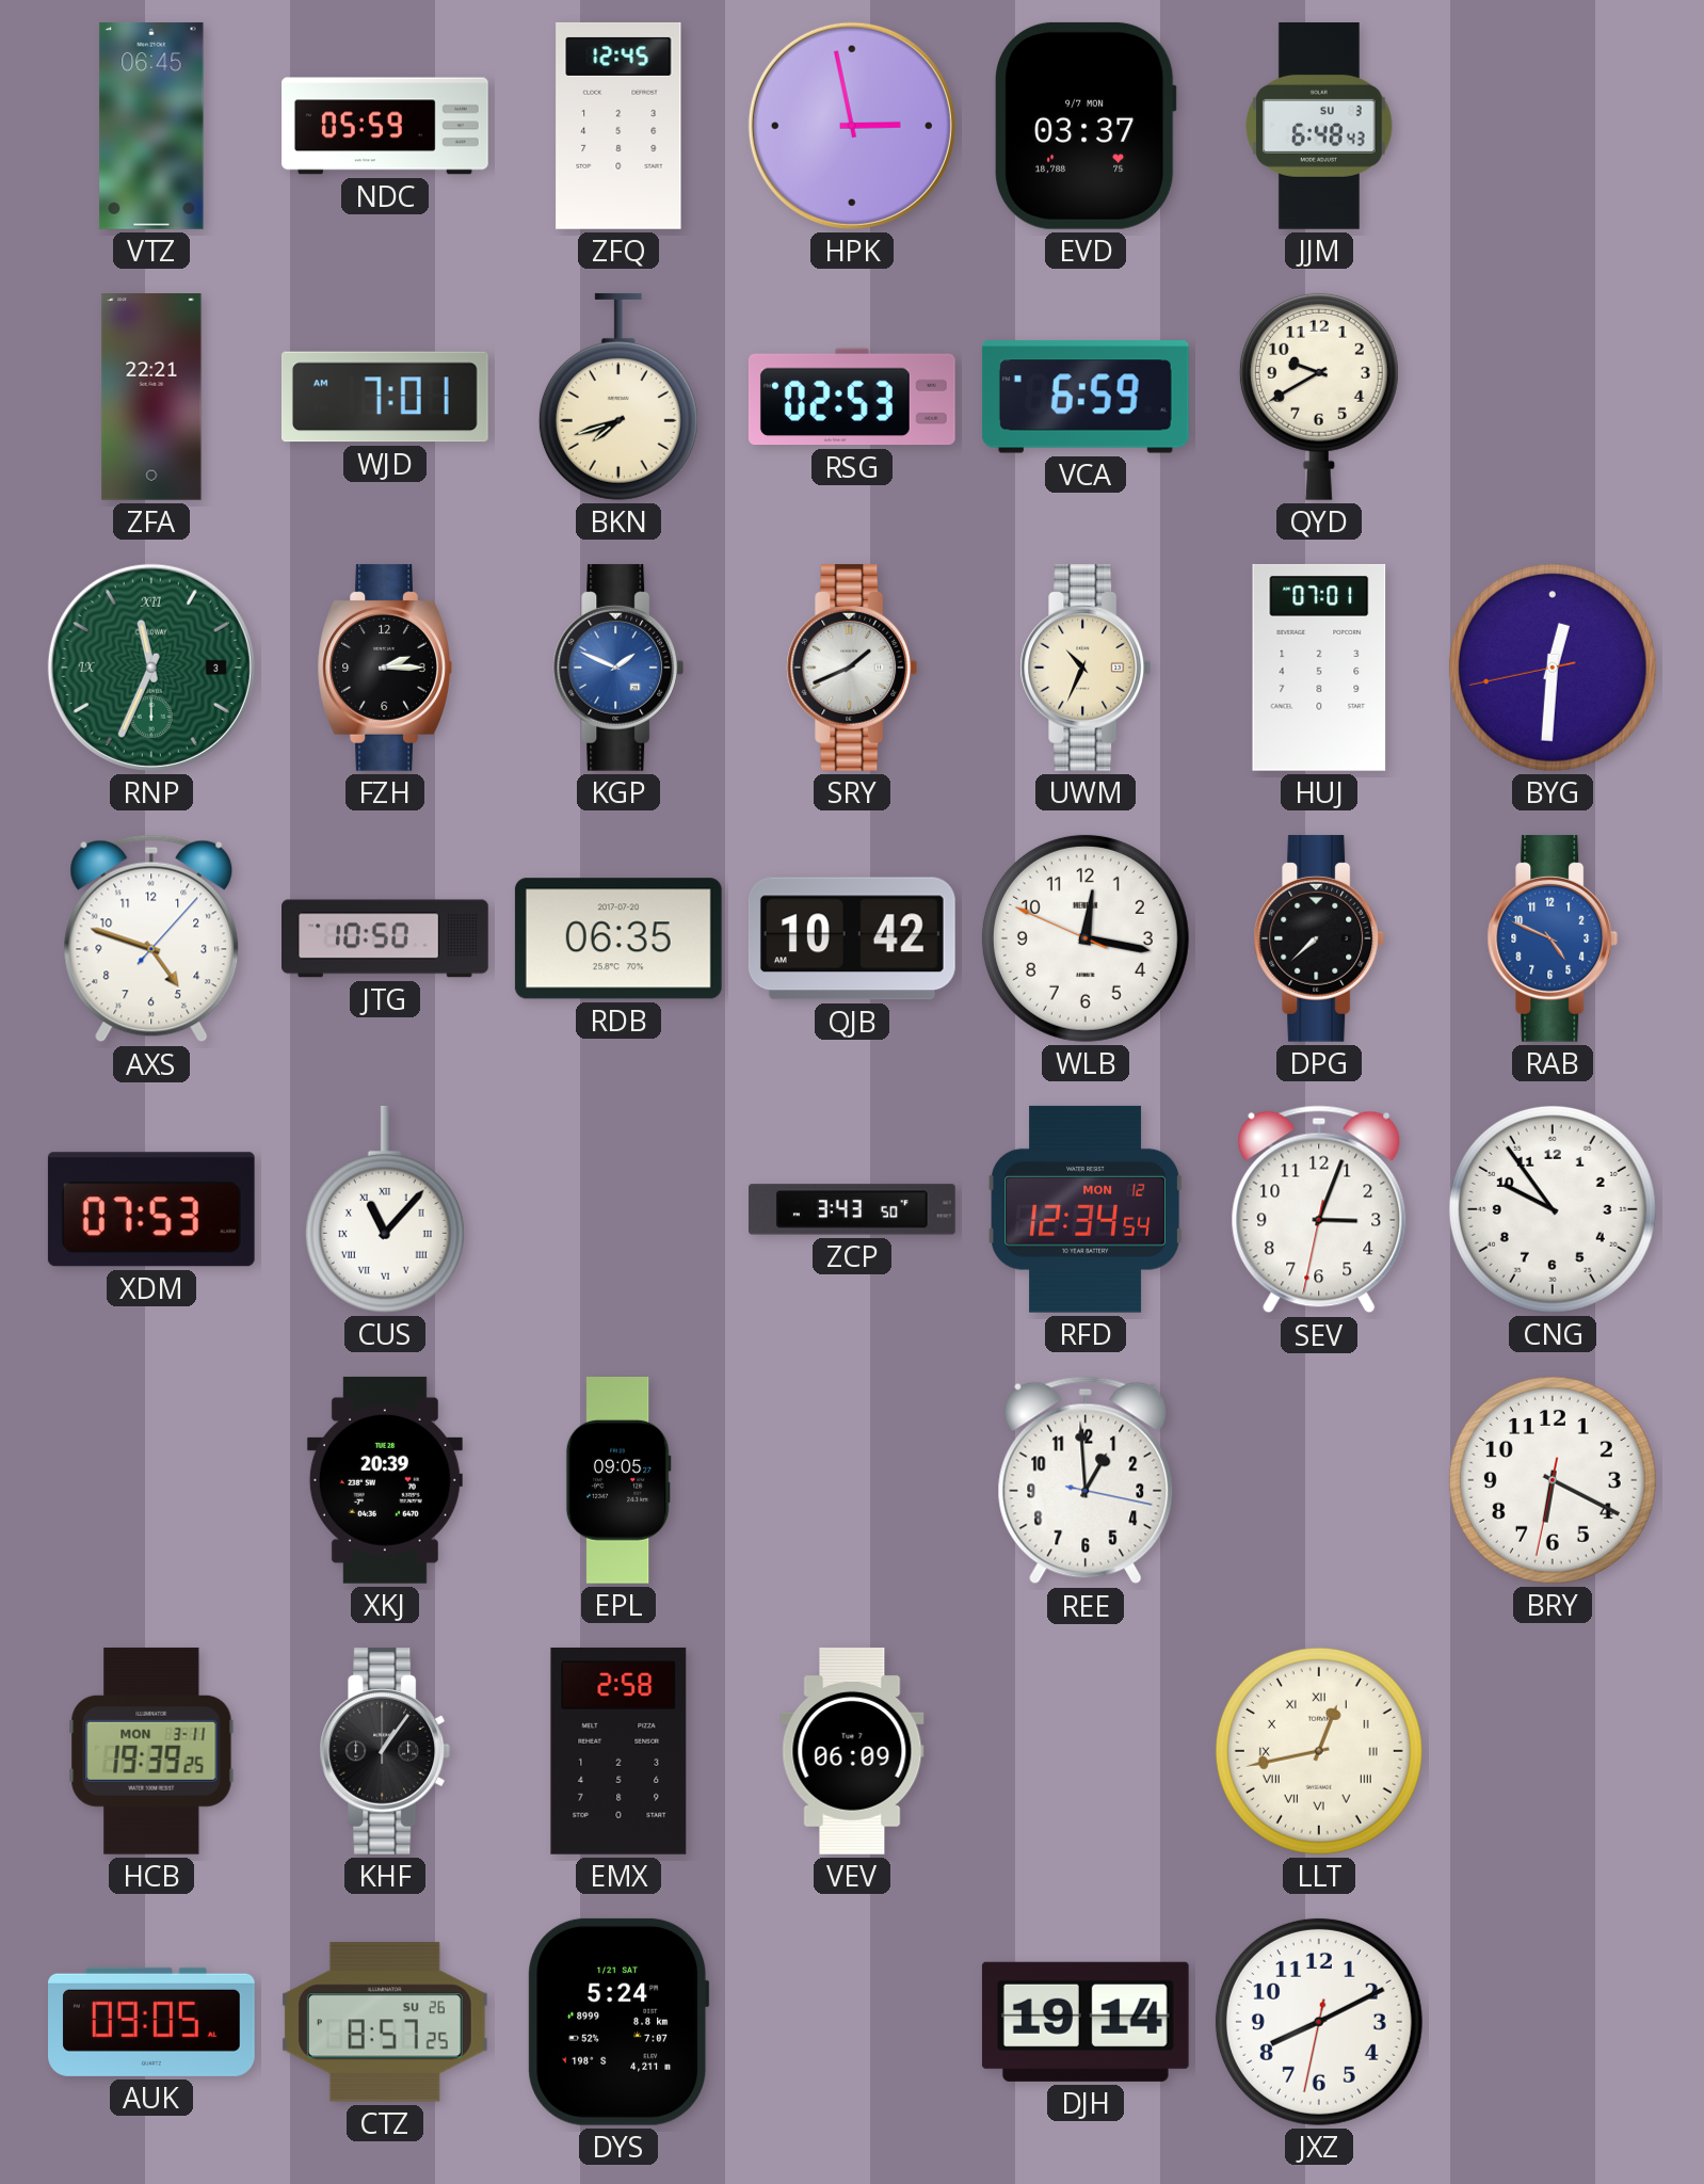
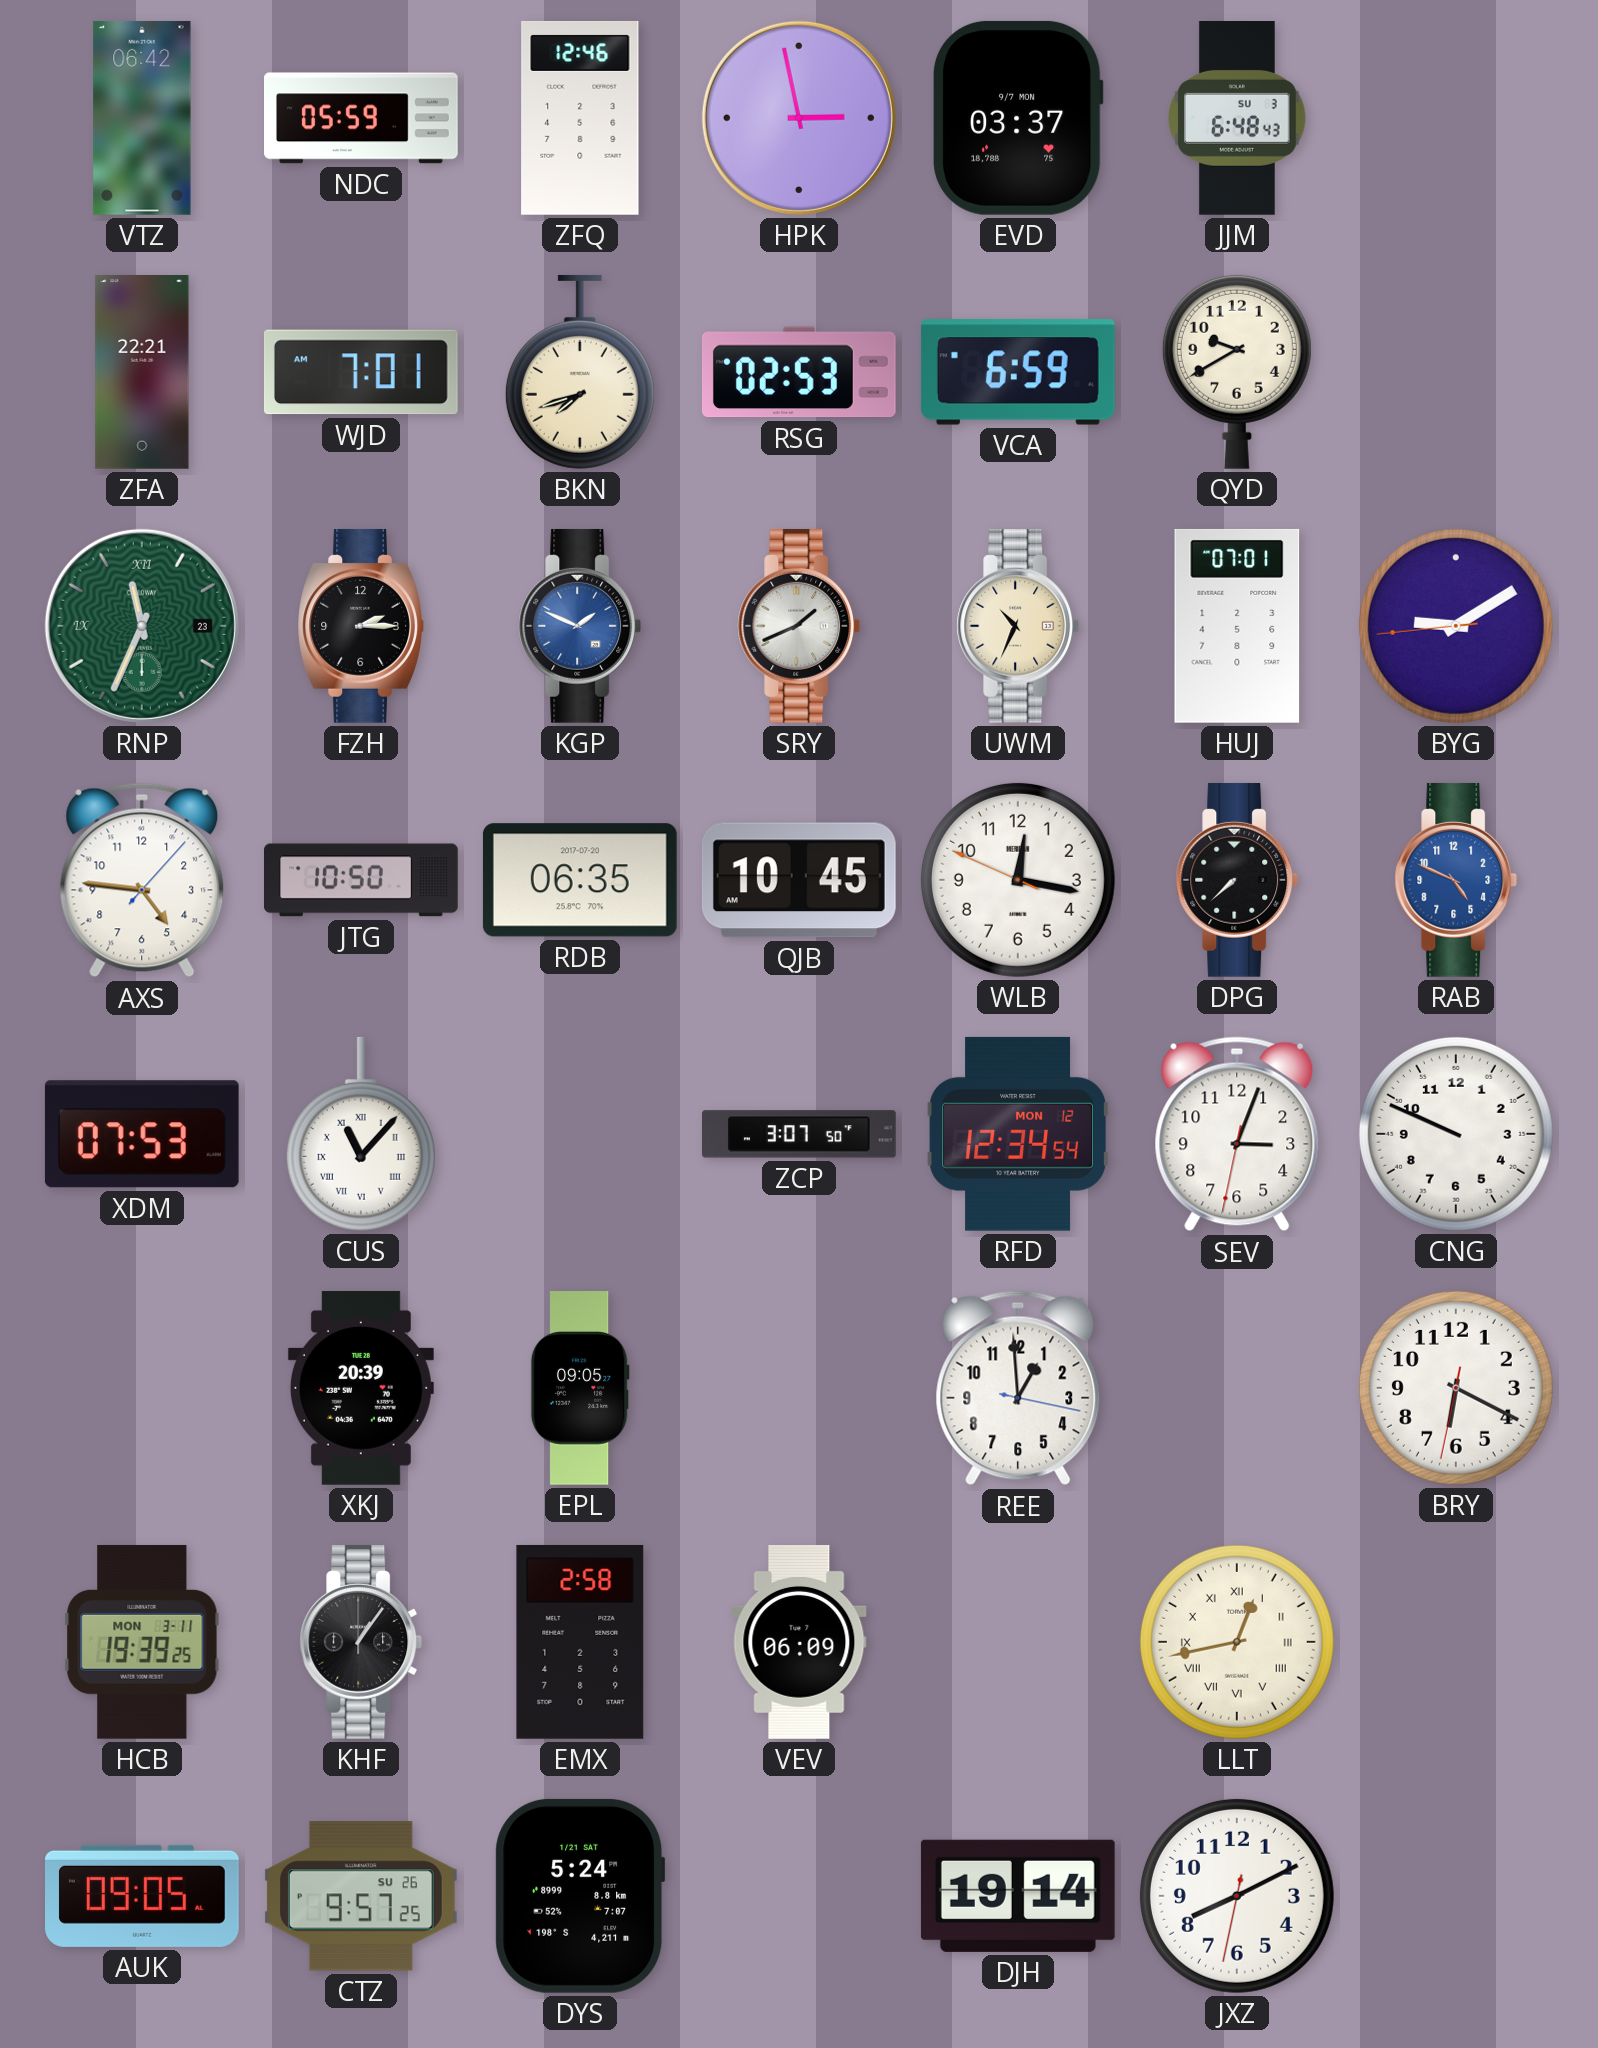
VTZ: 06:45 -> 06:42 (142, 118)
ZFQ: 12:45 -> 12:46 (580, 118)
RNP date: 3 -> 23 (142, 626)
BYG: 12:30 -> 9:09 (1456, 626)
AXS: 4:48 -> 4:46 (142, 880)
QJB: 10:42 -> 10:45 (799, 880)
ZCP: 3:43 -> 3:07 (800, 1134)
CNG: 9:54 -> 9:49 (1456, 1134)
CTZ: 8:57 -> 9:57 (361, 1896)
